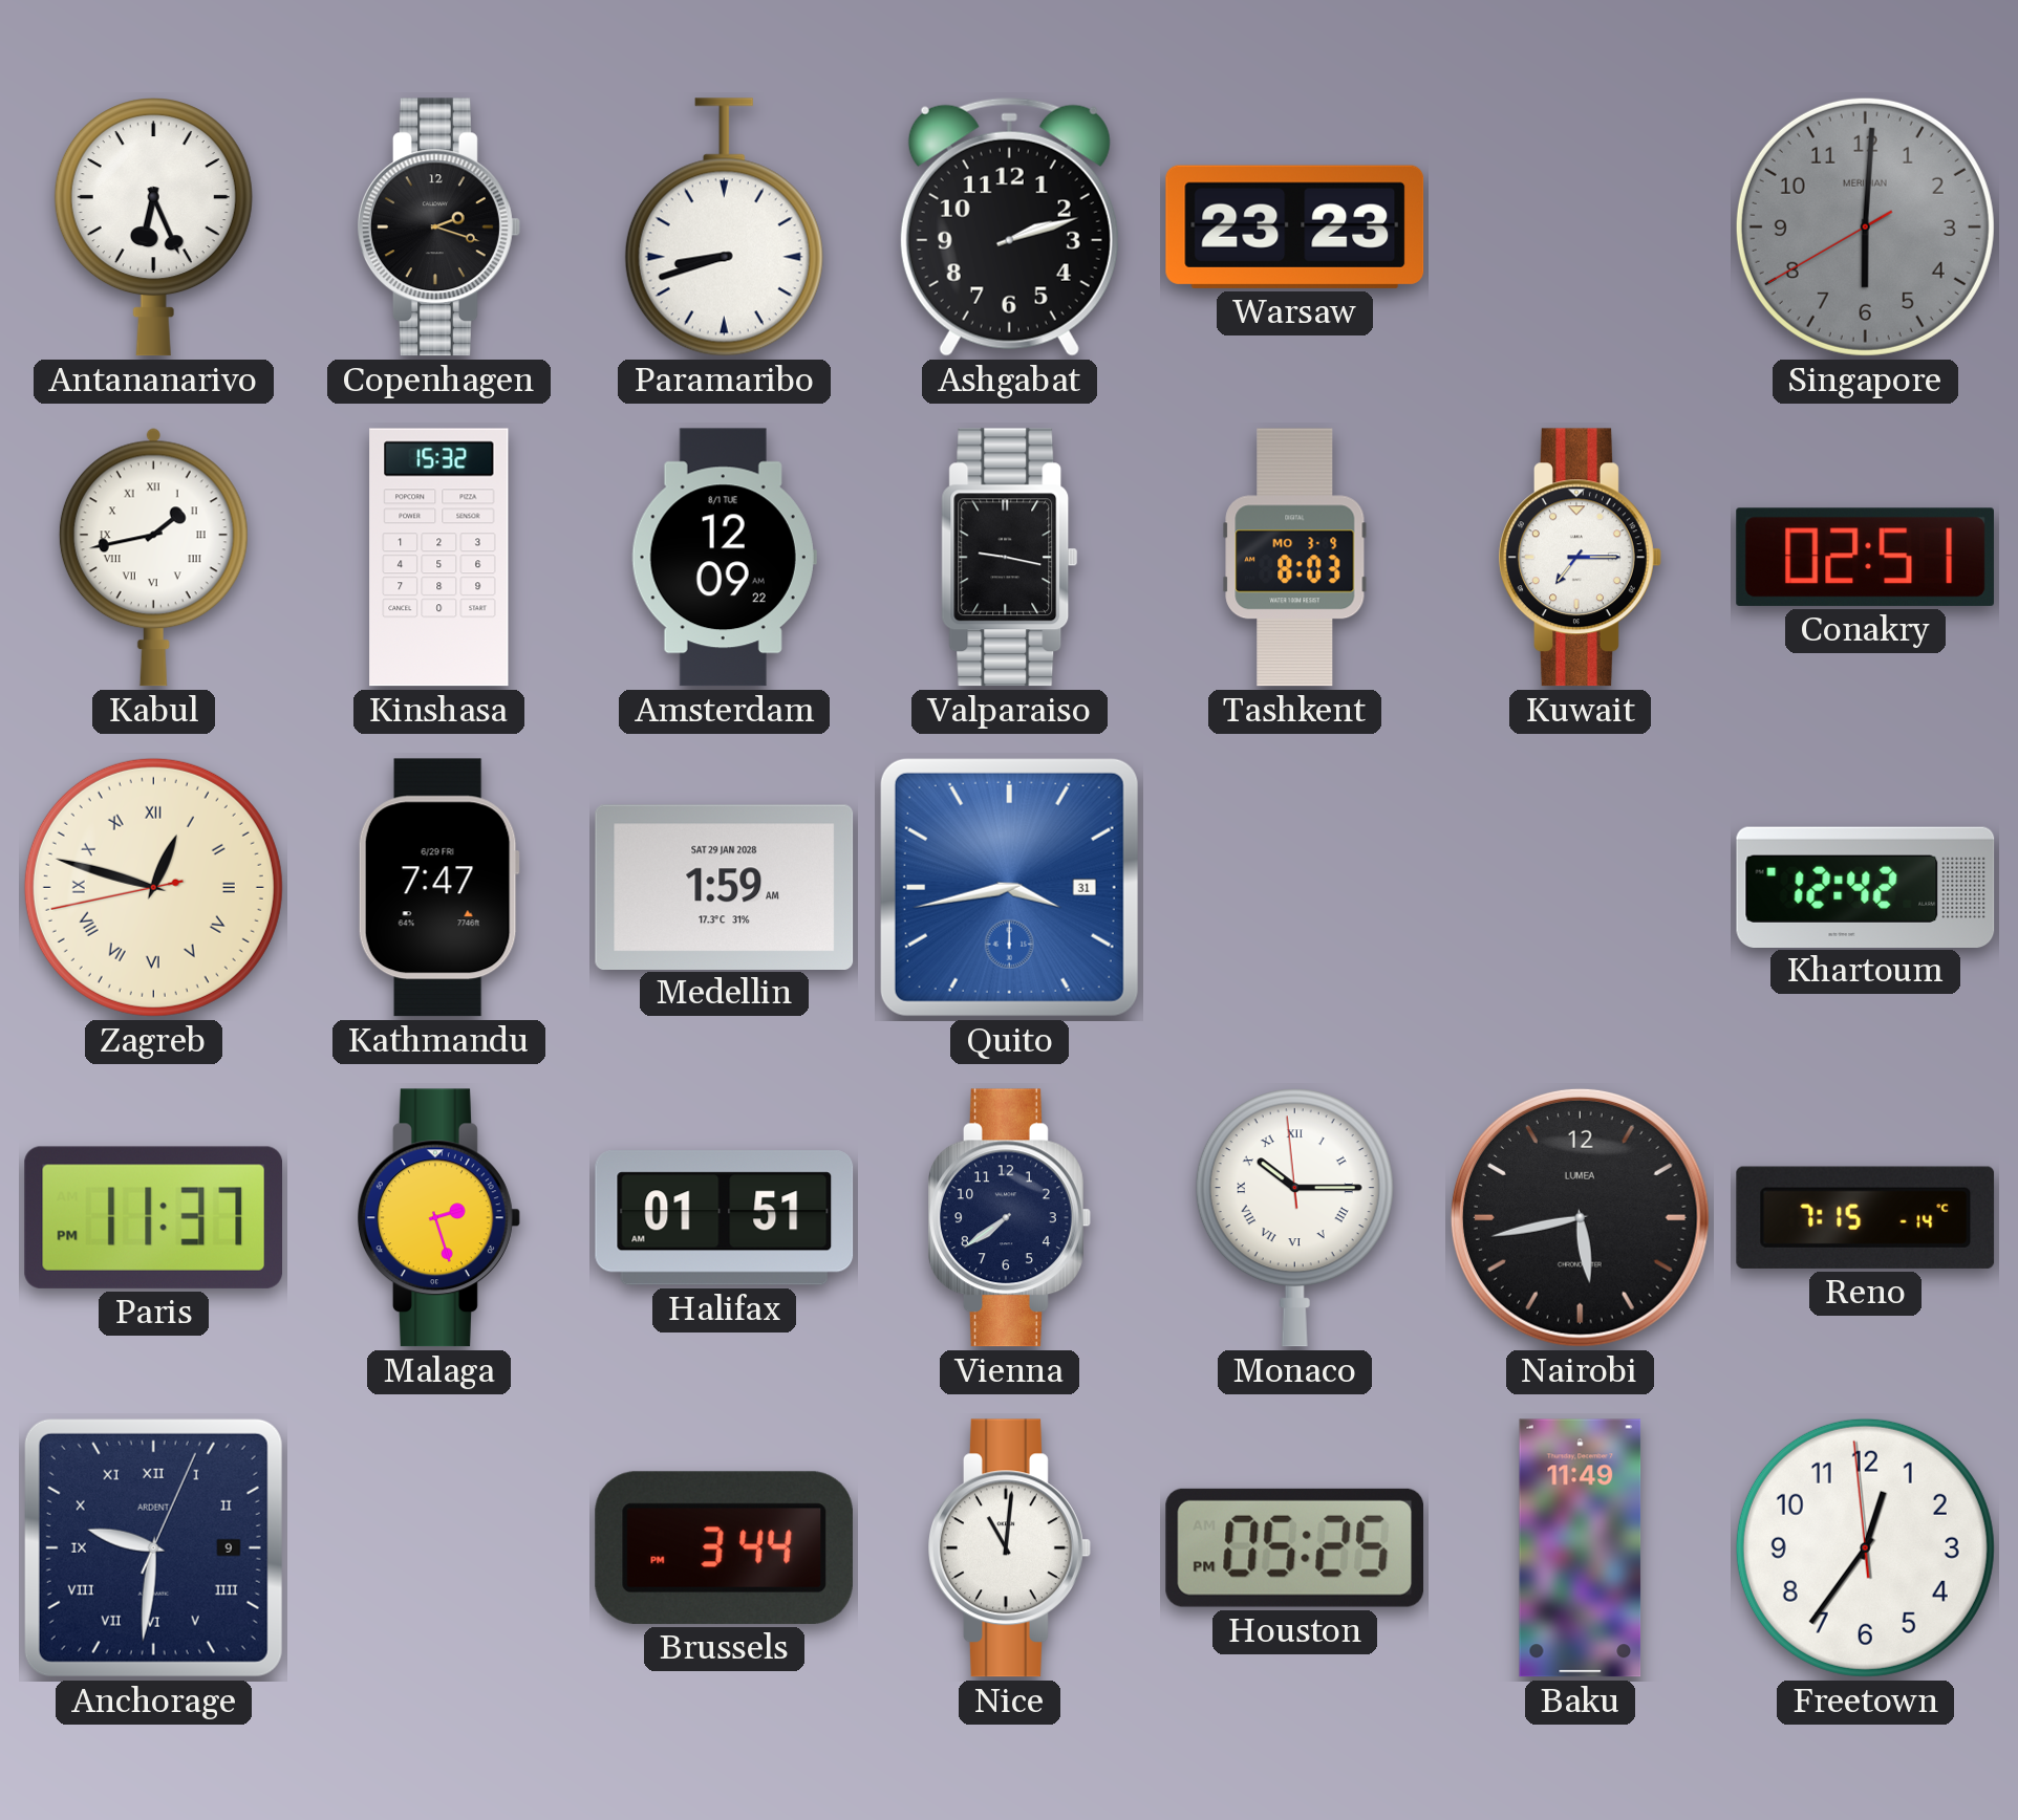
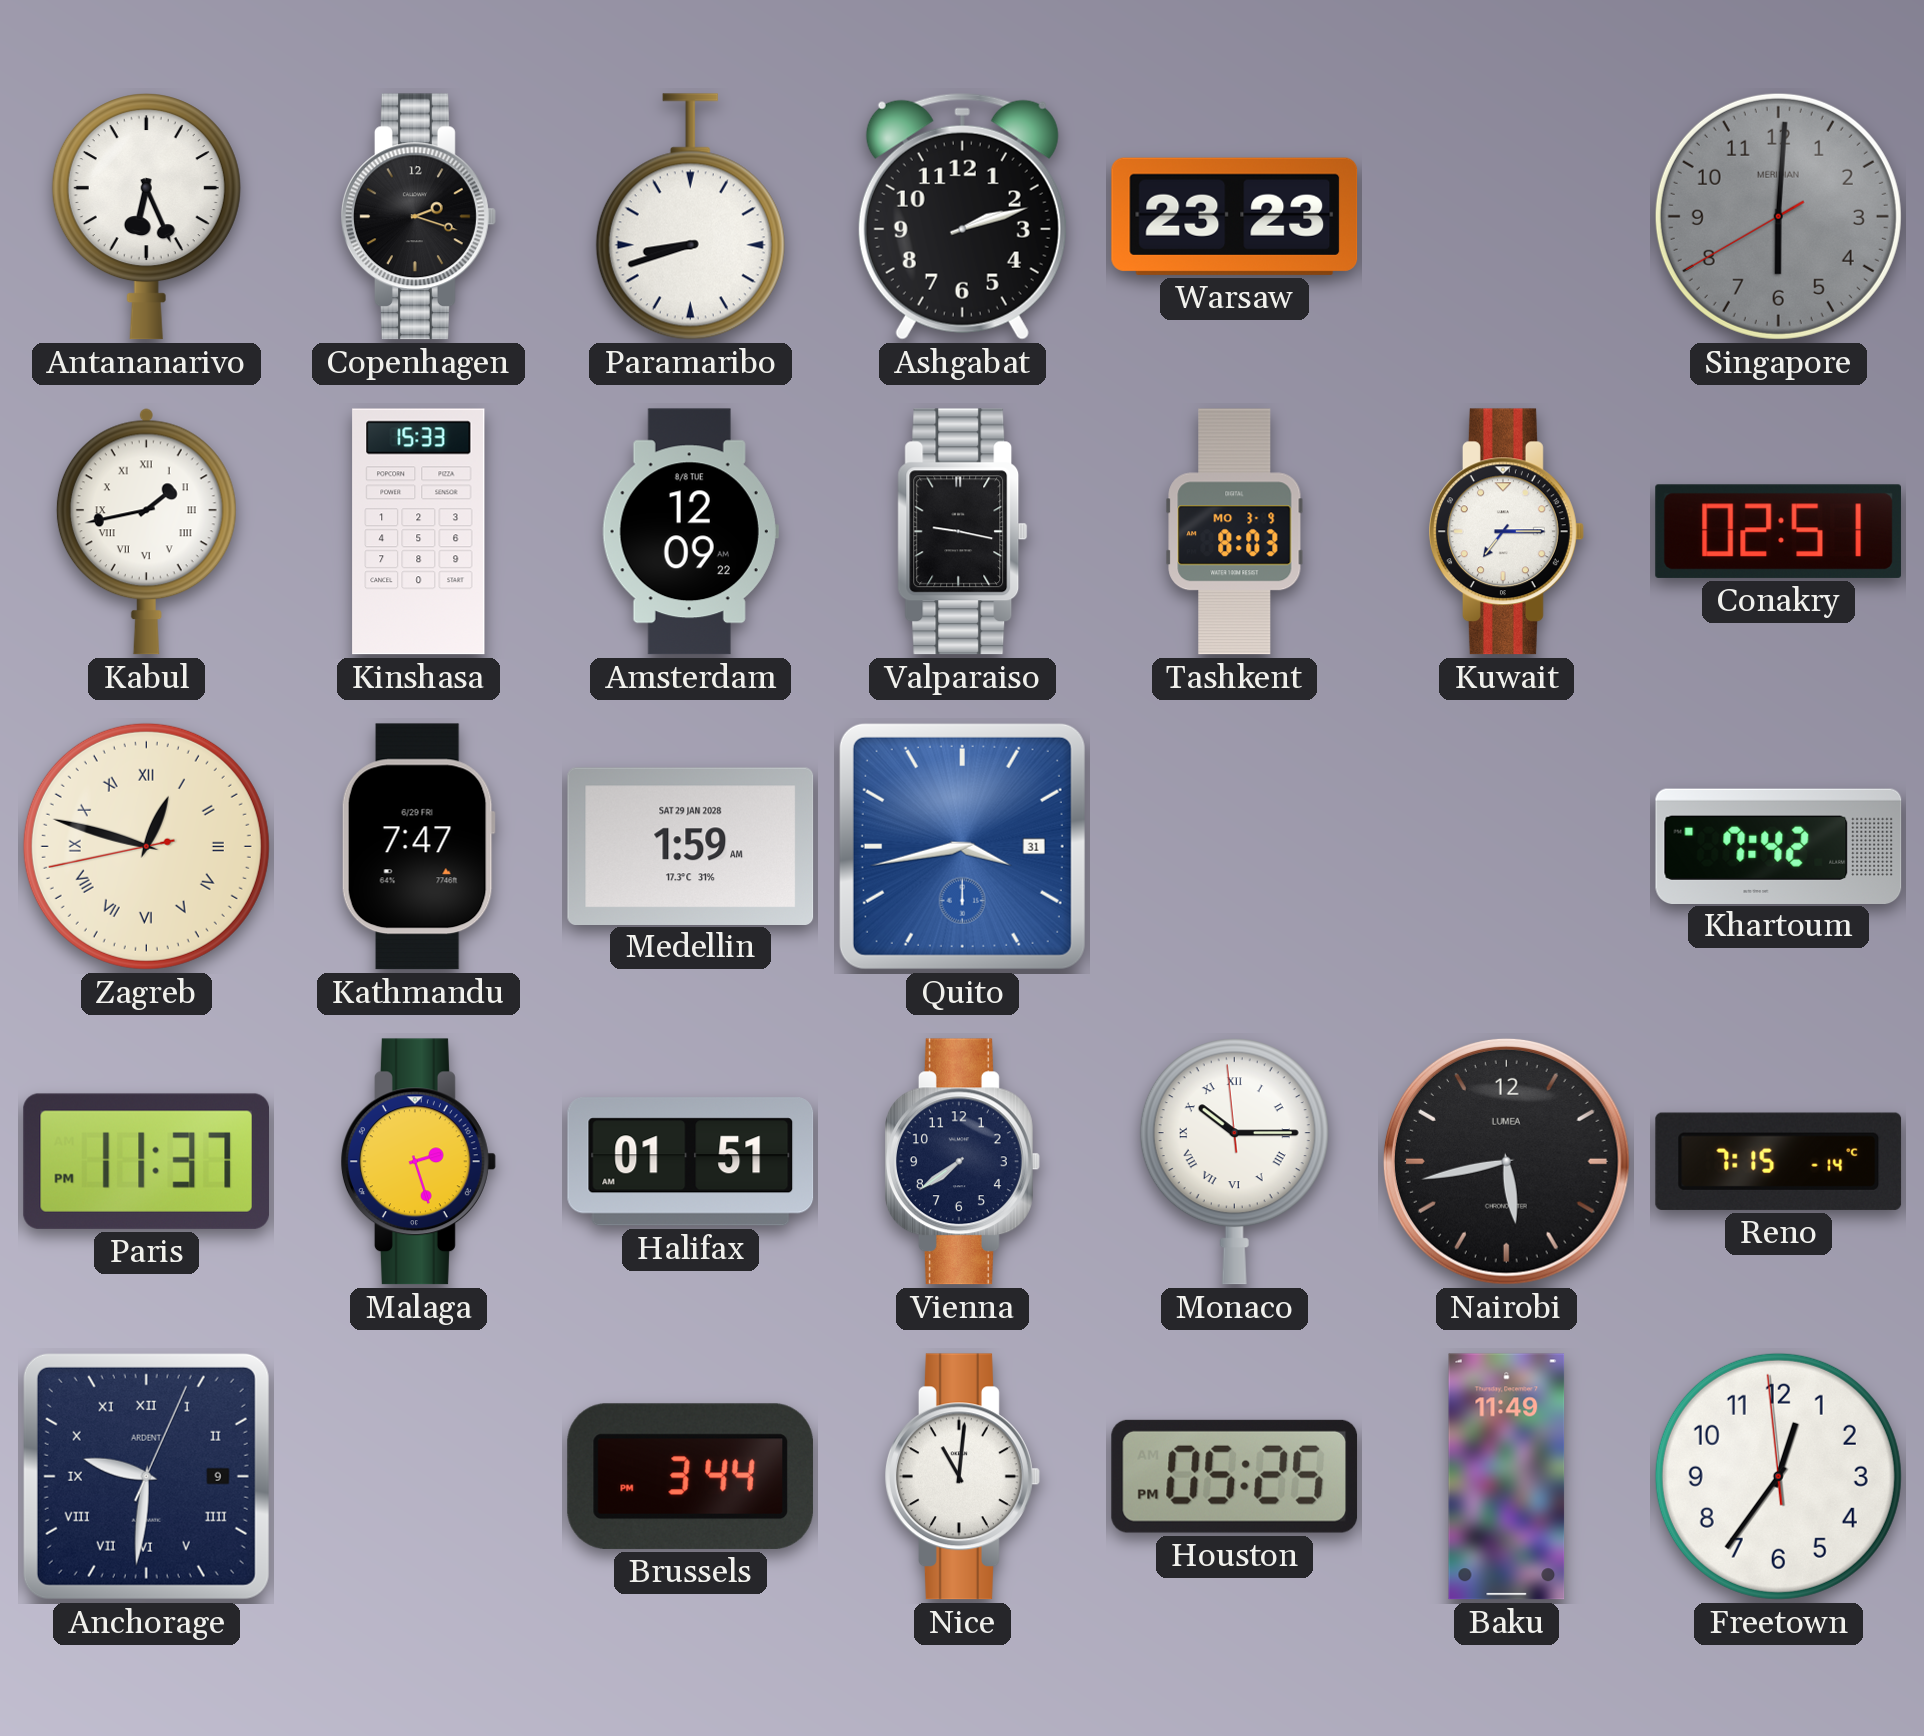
Kinshasa: 15:32 -> 15:33 (419, 532)
Amsterdam date: 8/1 TUE -> 8/8 TUE (690, 532)
Khartoum: 12:42 -> 7:42 (1779, 846)
